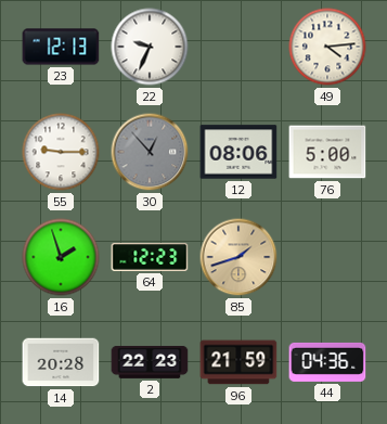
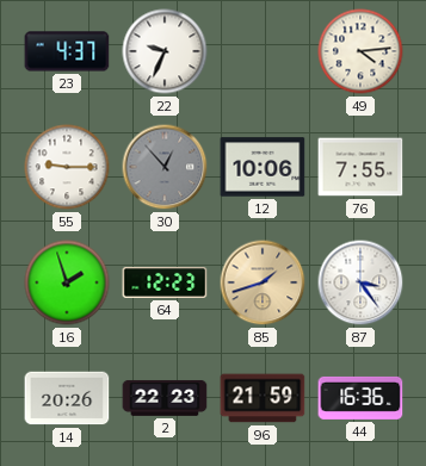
23: 12:13 -> 4:37 (67, 51)
12: 08:06 -> 10:06 (263, 167)
76: 5:00 -> 7:55 (360, 167)
87: none -> 3:24 (360, 282)
14: 20:28 -> 20:26 (67, 398)
44: 04:36 -> 16:36 (360, 398)
